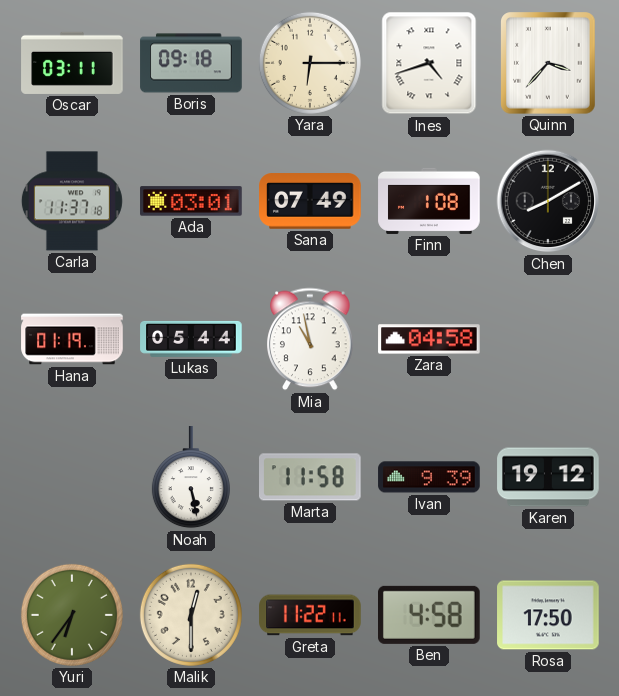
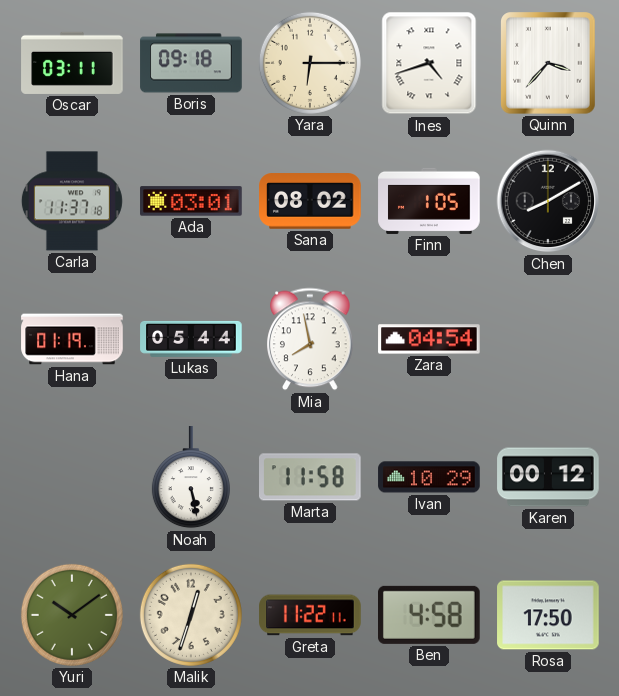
Sana: 07:49 -> 08:02 (310, 201)
Finn: 1:08 -> 1:05 (429, 201)
Mia: 10:58 -> 7:58 (310, 339)
Zara: 04:58 -> 04:54 (429, 339)
Ivan: 9:39 -> 10:29 (429, 477)
Karen: 19:12 -> 00:12 (548, 477)
Yuri: 6:36 -> 10:09 (72, 615)
Malik: 12:30 -> 12:33 (191, 615)
